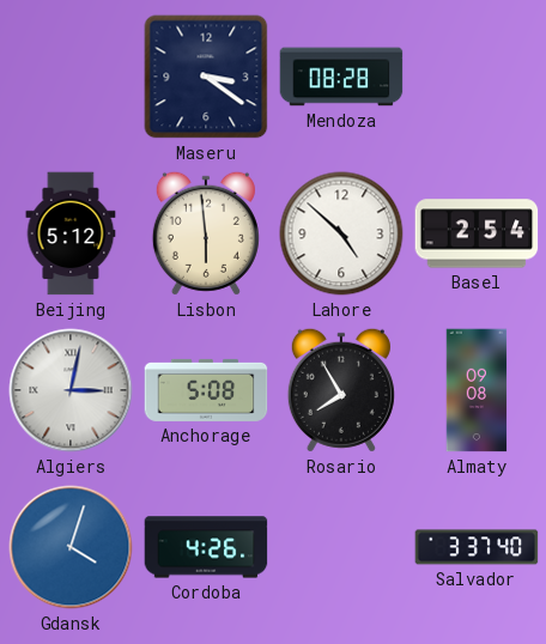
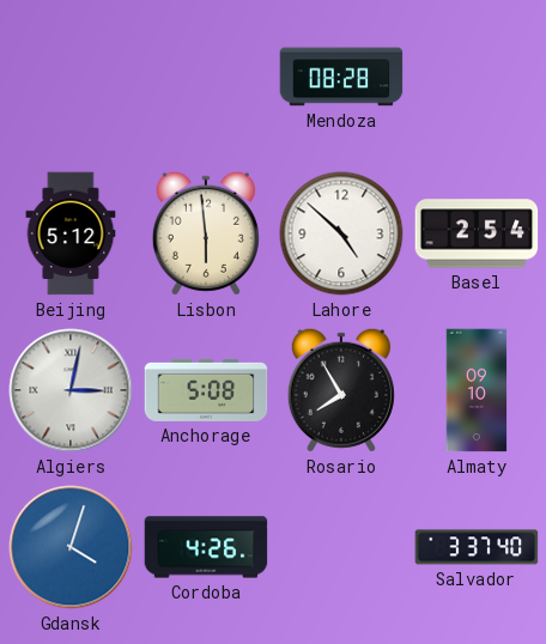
Maseru: 3:21 -> none (206, 77)
Almaty: 09:08 -> 09:10 (477, 390)
